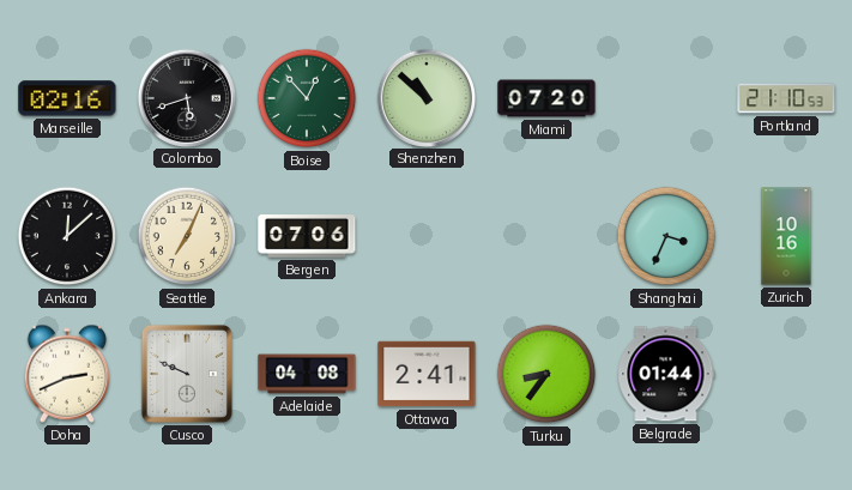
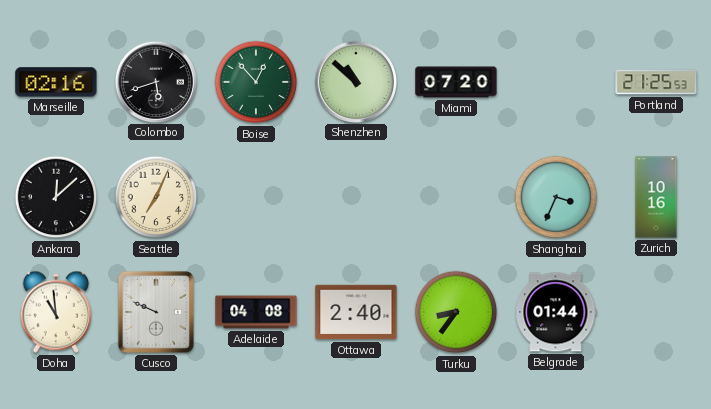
Portland: 21:10 -> 21:25 (656, 82)
Bergen: 07:06 -> none (307, 237)
Doha: 2:41 -> 10:59 (56, 312)
Ottawa: 2:41 -> 2:40 (356, 312)
